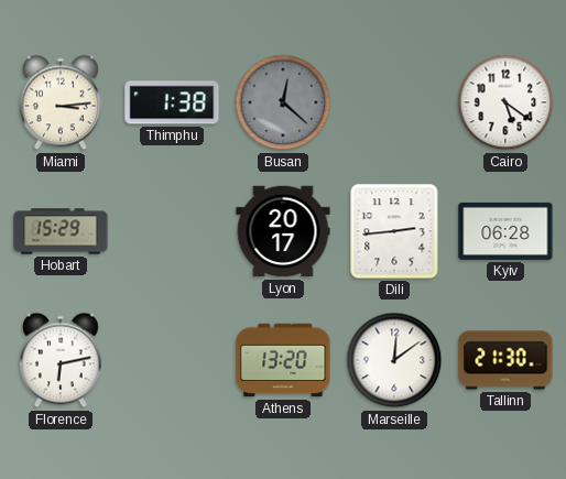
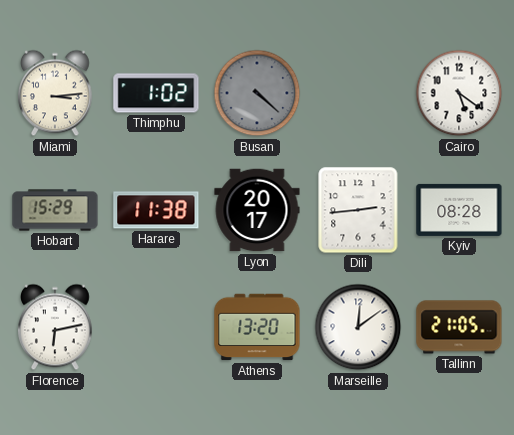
Thimphu: 1:38 -> 1:02 (156, 93)
Busan: 12:22 -> 4:22 (257, 93)
Harare: none -> 11:38 (156, 210)
Kyiv: 06:28 -> 08:28 (459, 210)
Tallinn: 21:30 -> 21:05 (459, 327)
